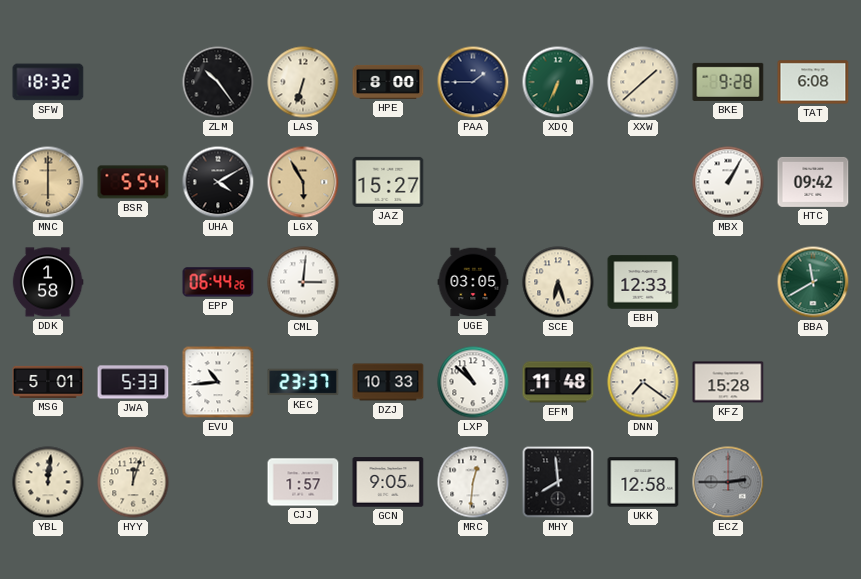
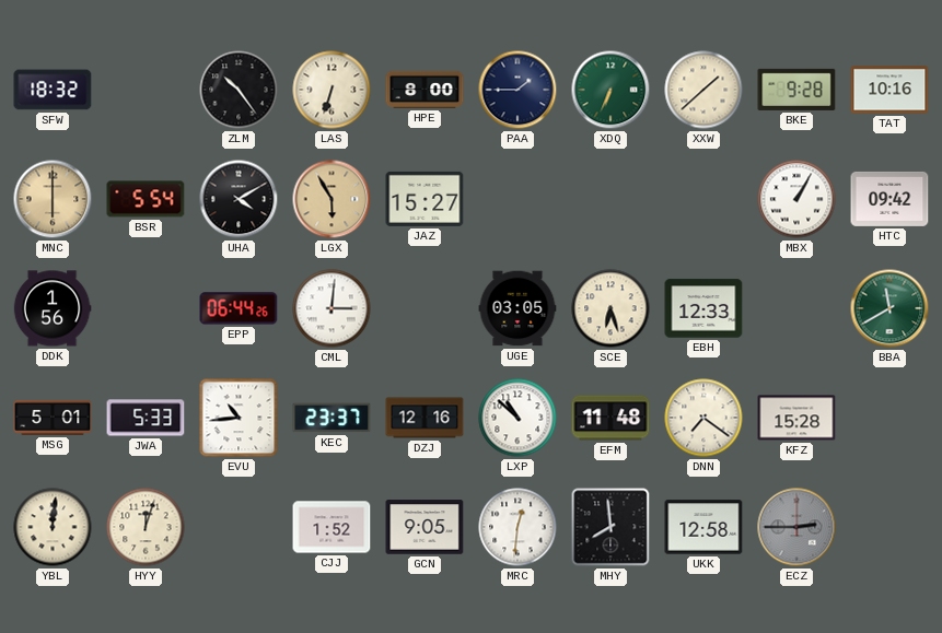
TAT: 6:08 -> 10:16 (889, 90)
DDK: 1:58 -> 1:56 (53, 308)
DZJ: 10:33 -> 12:16 (425, 418)
CJJ: 1:57 -> 1:52 (332, 527)
